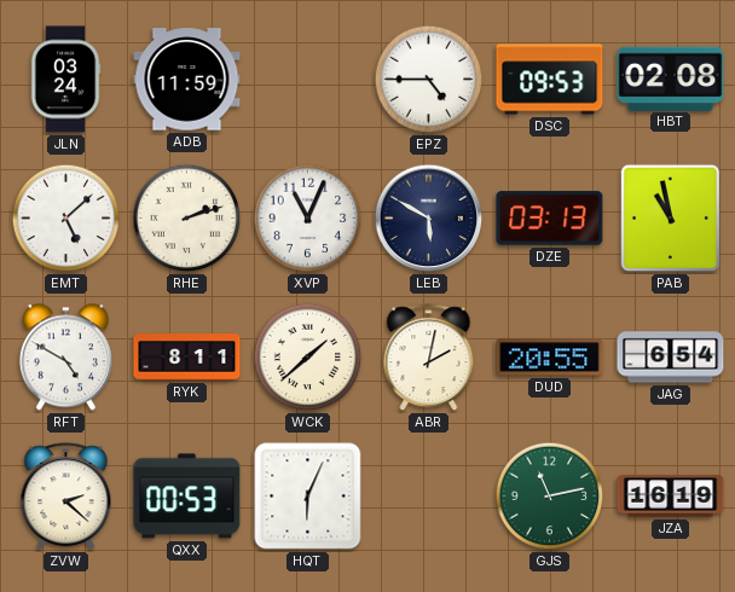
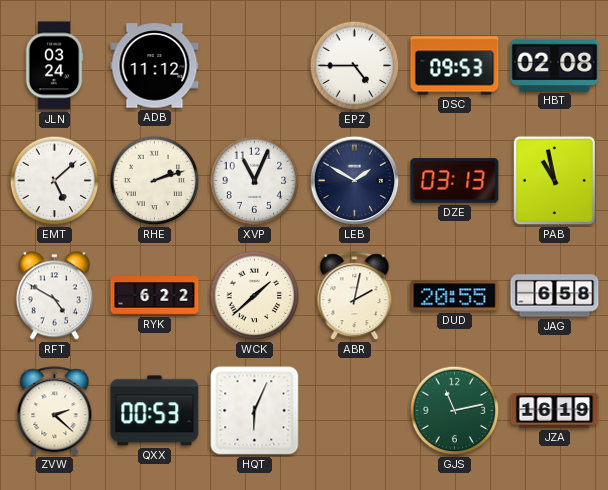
ADB: 11:59 -> 11:12 (155, 66)
LEB: 5:50 -> 1:50 (355, 181)
RYK: 8:11 -> 6:22 (155, 296)
JAG: 6:54 -> 6:58 (555, 296)
